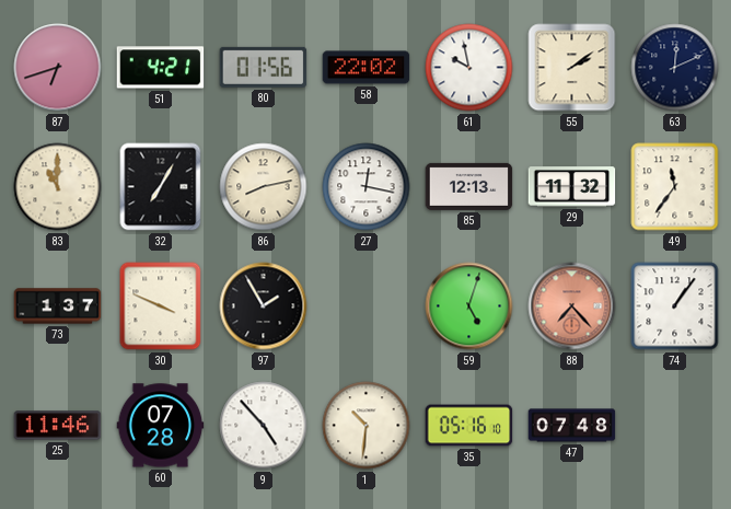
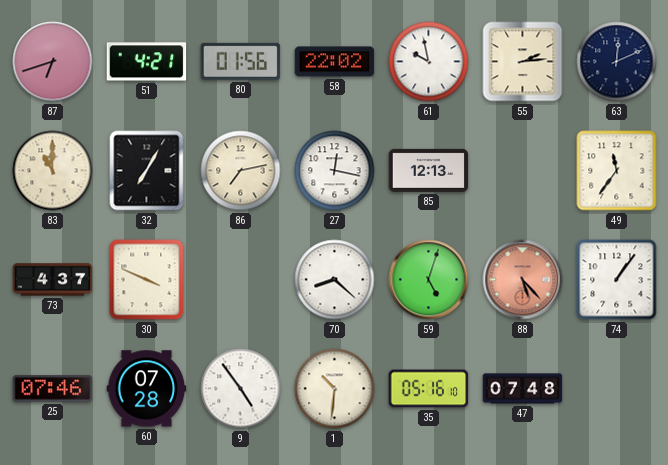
55: 2:09 -> 2:14 (523, 62)
86: 8:13 -> 7:13 (241, 171)
29: 11:32 -> none (572, 187)
73: 1:37 -> 4:37 (53, 280)
97: 1:55 -> none (264, 306)
70: none -> 8:22 (335, 280)
88: 7:23 -> 5:23 (523, 280)
25: 11:46 -> 07:46 (53, 389)
9: 4:53 -> 4:54 (241, 389)
